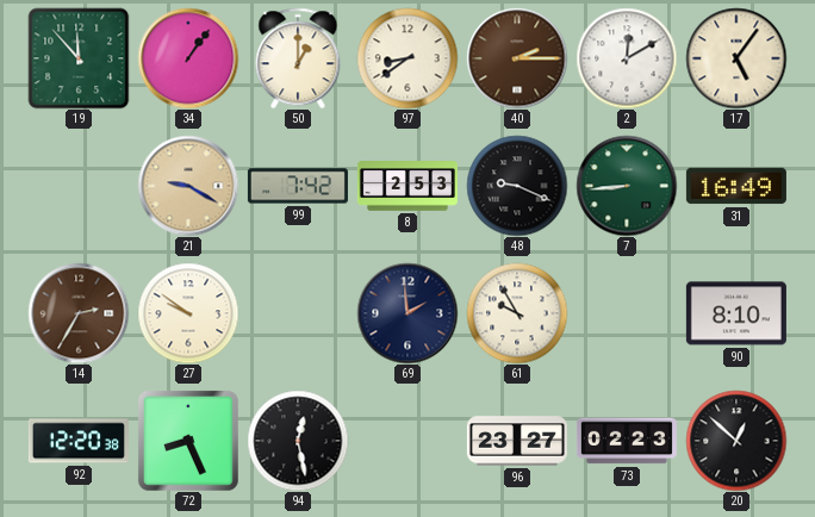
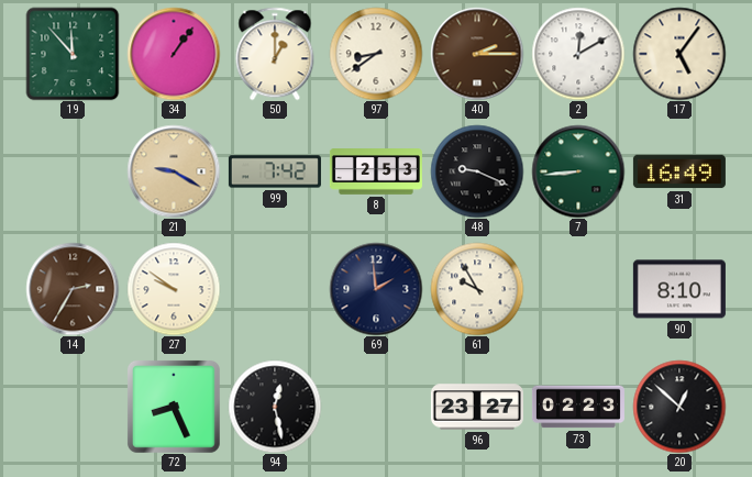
92: 12:20 -> none (79, 441)
